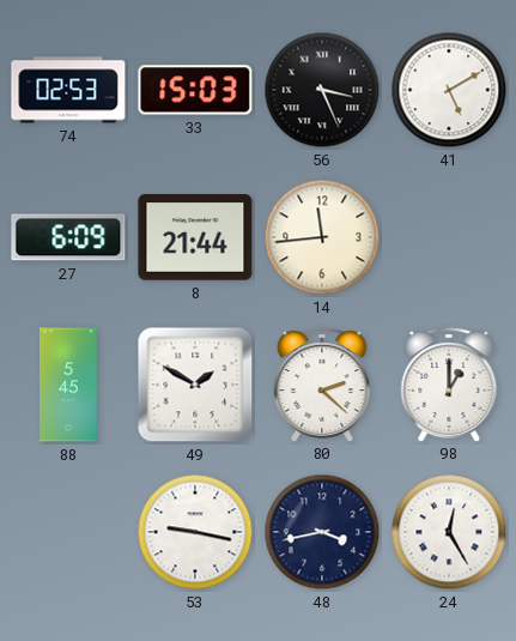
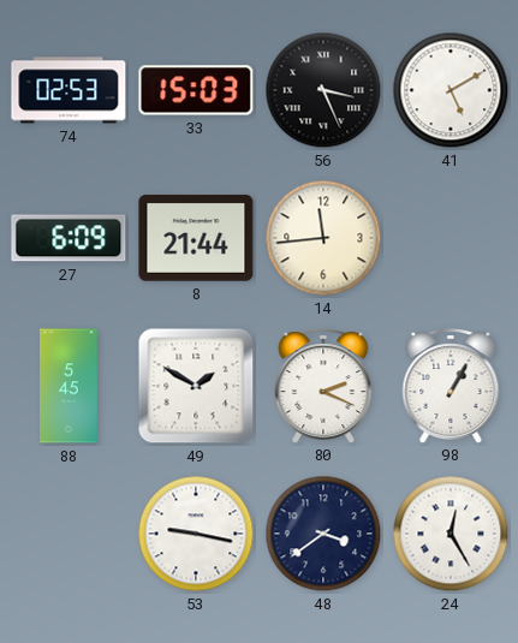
80: 2:22 -> 2:19 (323, 386)
98: 1:00 -> 1:05 (451, 386)
48: 3:43 -> 3:39 (323, 534)
